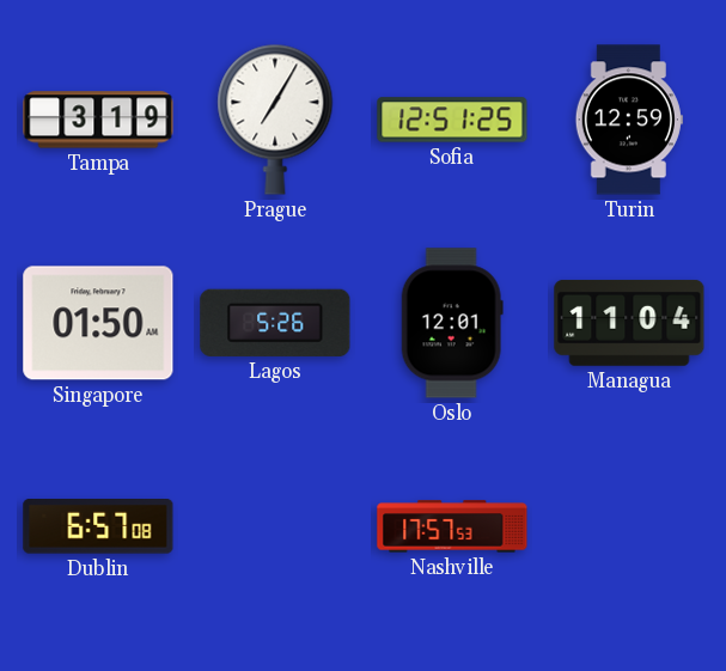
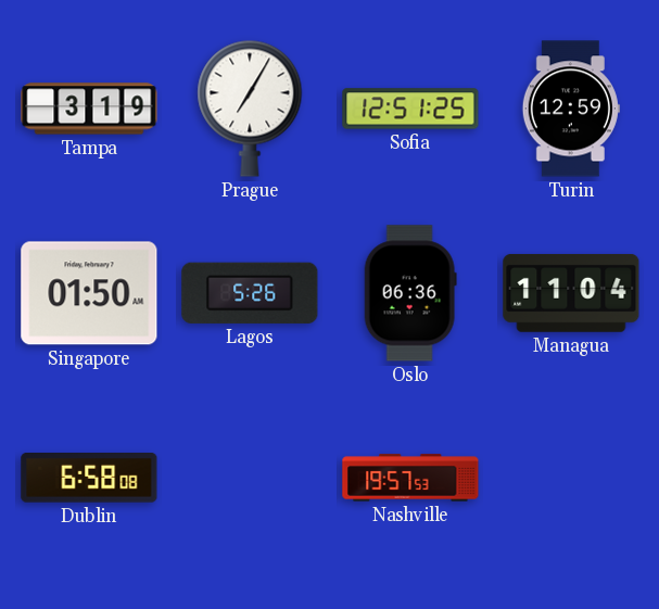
Oslo: 12:01 -> 06:36 (410, 293)
Dublin: 6:57 -> 6:58 (89, 479)
Nashville: 17:57 -> 19:57 (410, 478)
